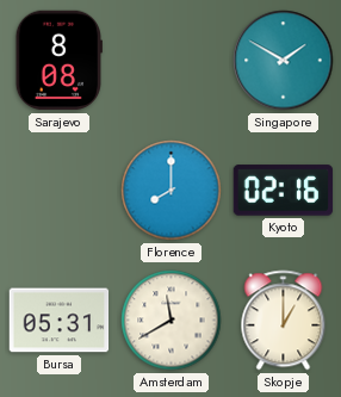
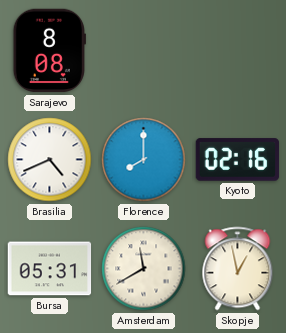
Singapore: 1:50 -> none (284, 61)
Brasilia: none -> 4:41 (50, 160)
Skopje: 1:00 -> 12:58 (238, 269)
